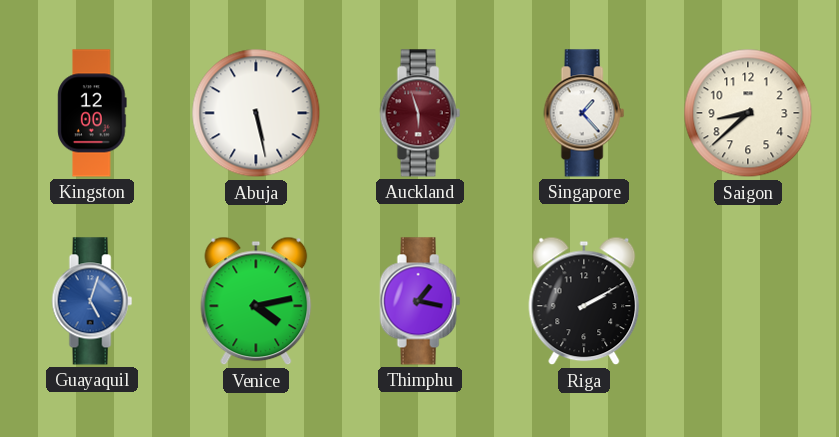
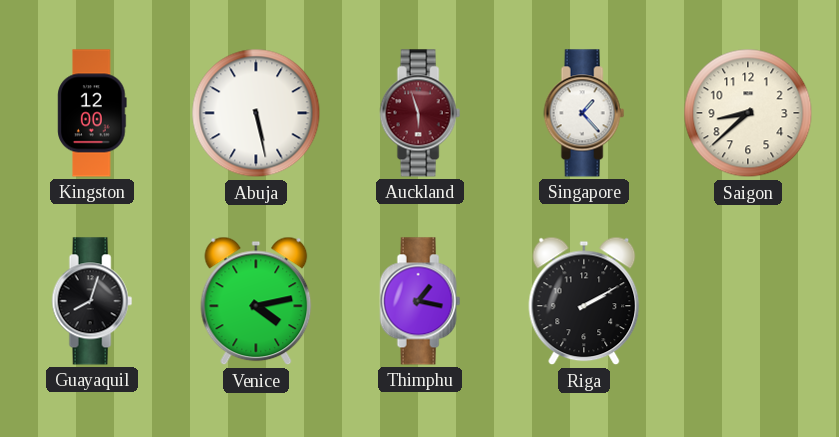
Guayaquil: 5:03 -> 8:03 (92, 301)
Guayaquil dial: blue -> black (92, 301)
